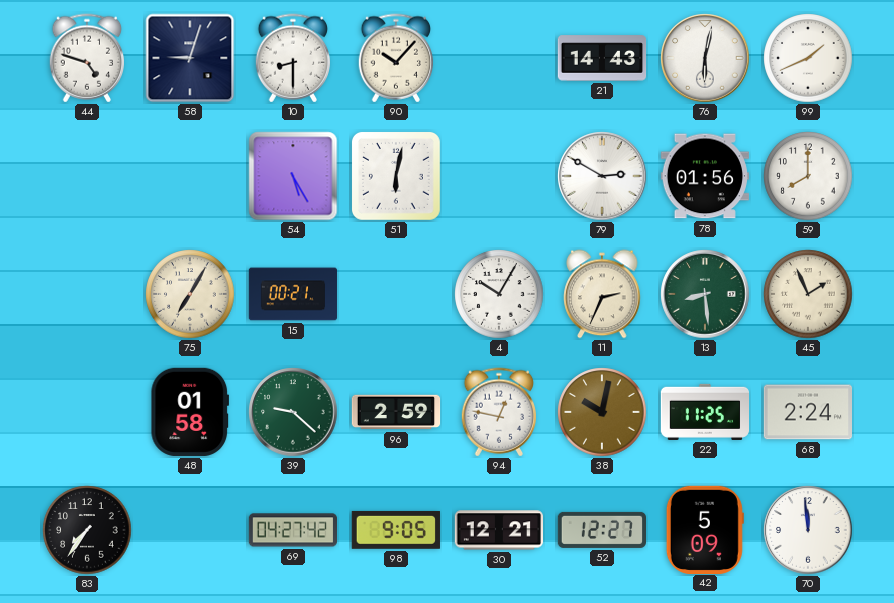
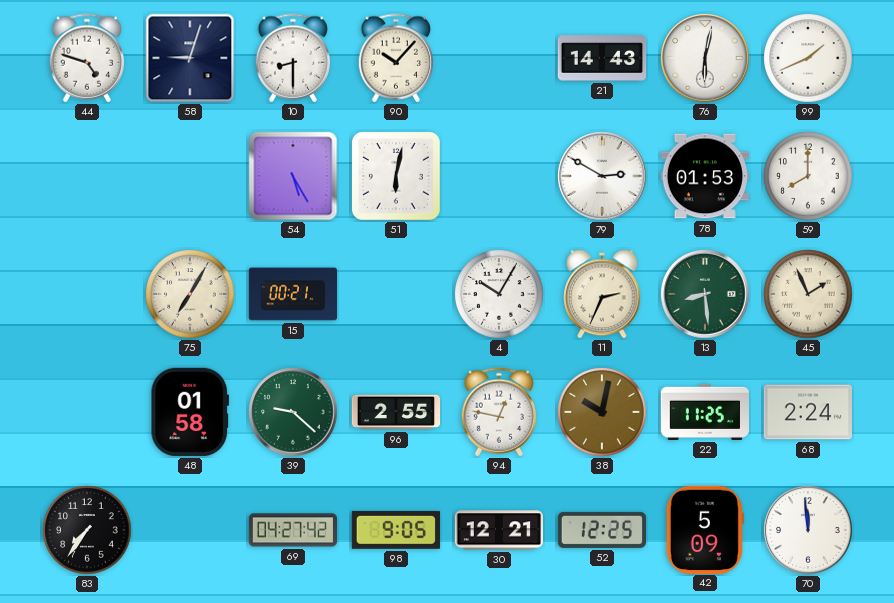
78: 01:56 -> 01:53 (704, 176)
96: 2:59 -> 2:55 (396, 412)
52: 12:27 -> 12:25 (601, 530)
